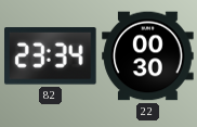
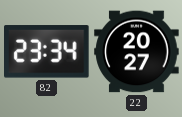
22: 00:30 -> 20:27 (137, 52)
